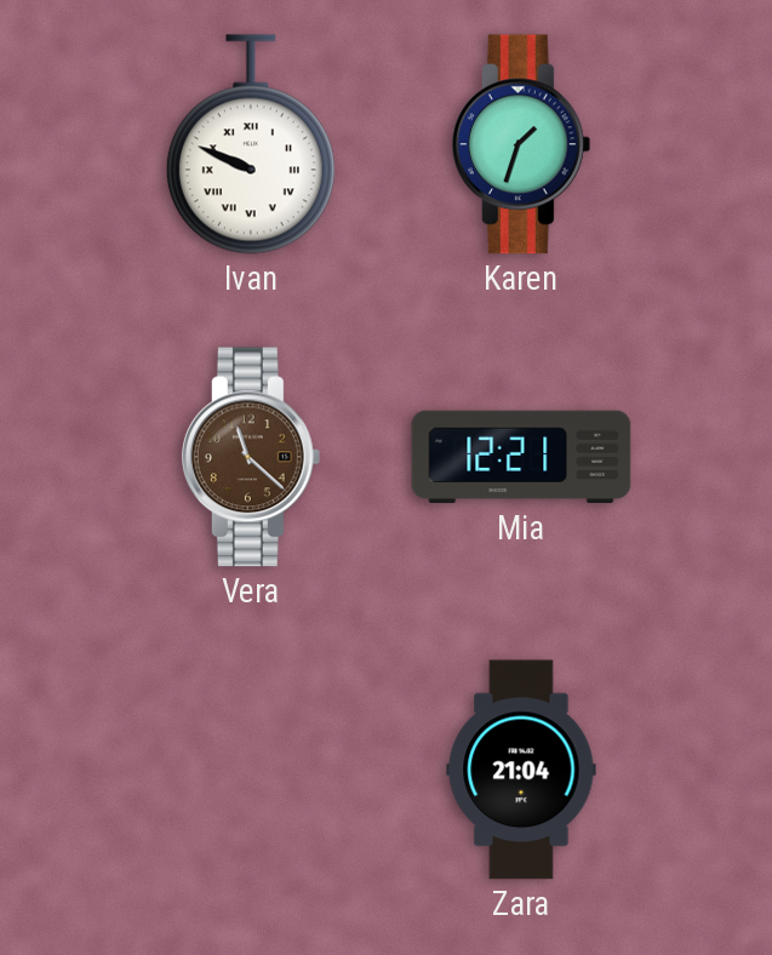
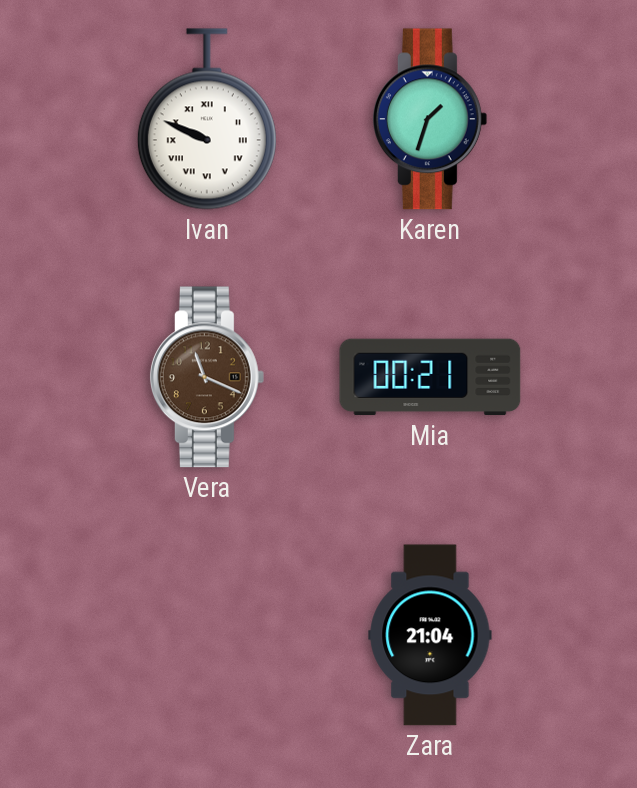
Vera: 11:22 -> 11:19 (207, 377)
Mia: 12:21 -> 00:21 (430, 377)
